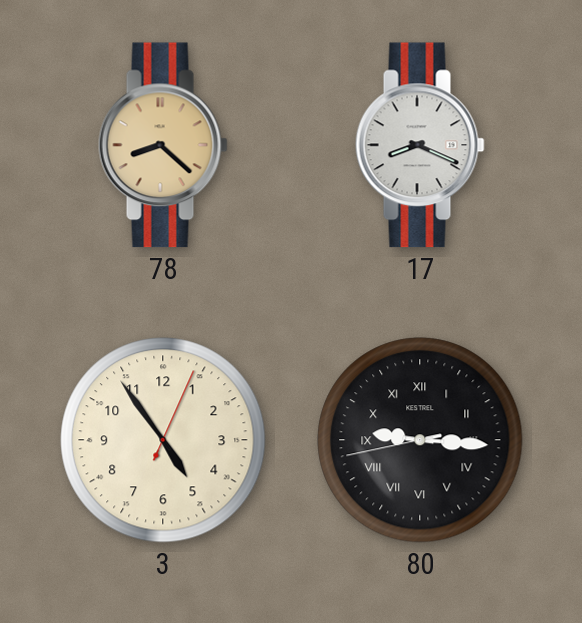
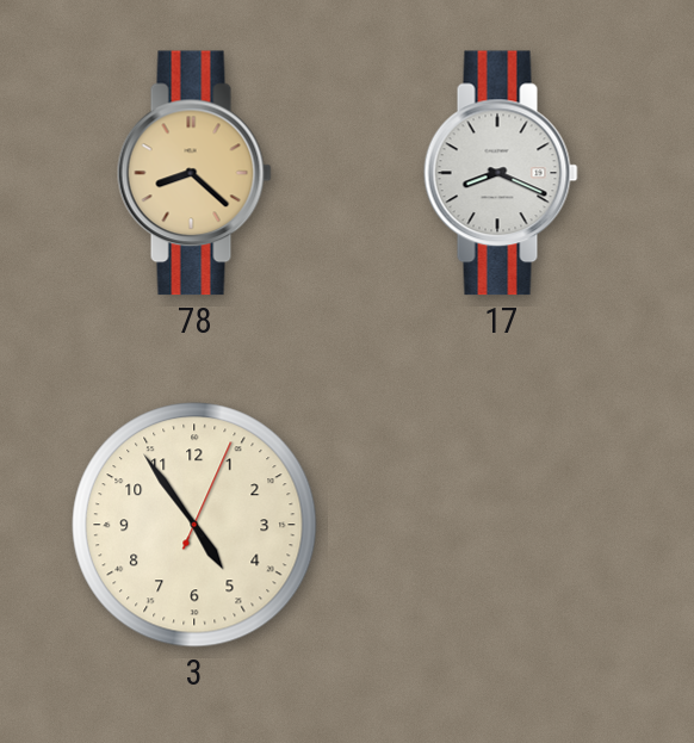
80: 9:15 -> none (420, 440)
